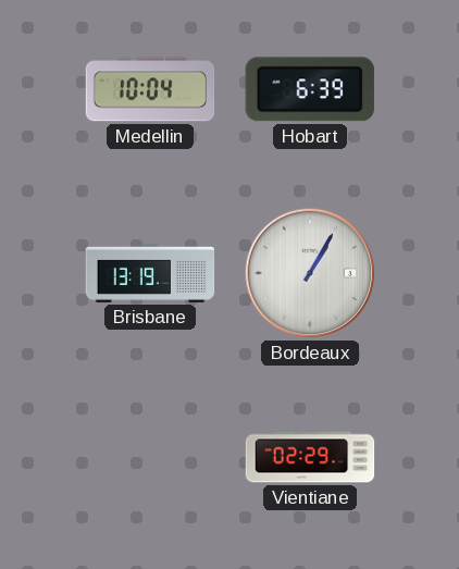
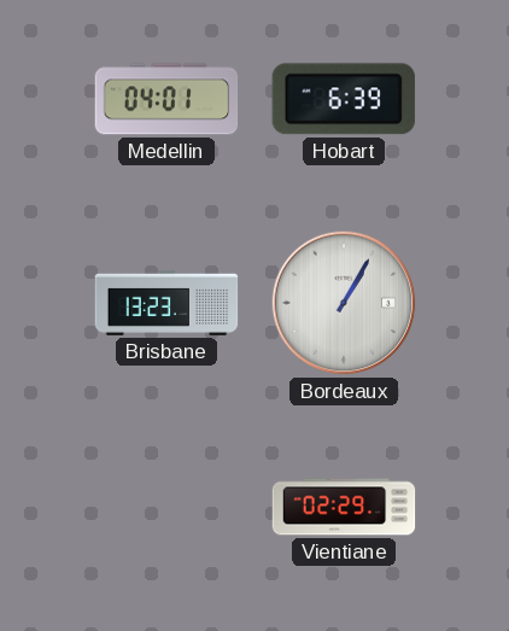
Medellin: 10:04 -> 04:01 (166, 99)
Brisbane: 13:19 -> 13:23 (166, 303)
